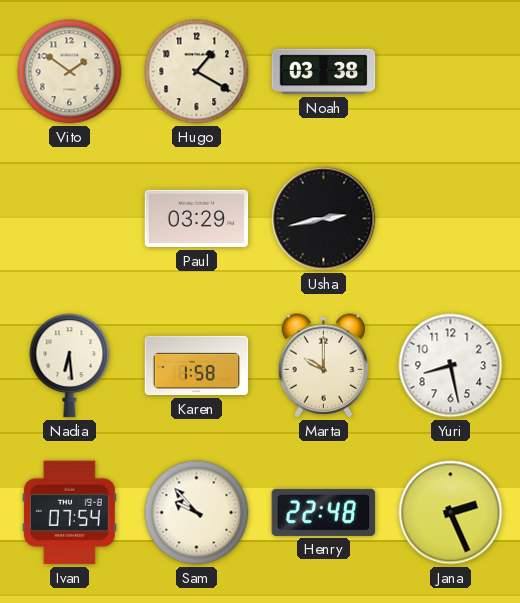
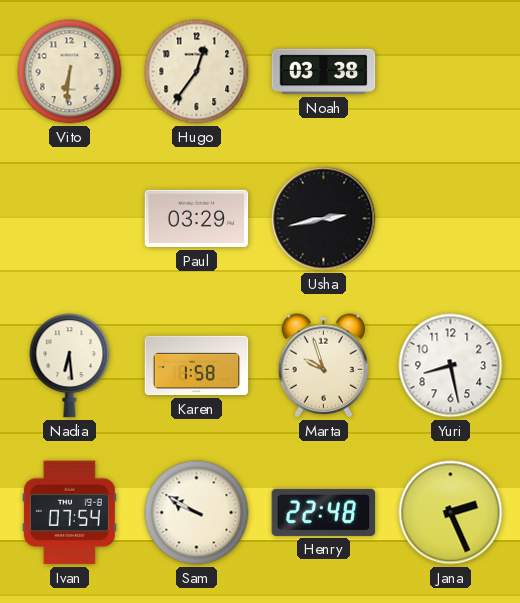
Vito: 1:51 -> 6:31 (70, 72)
Hugo: 1:20 -> 12:36 (197, 72)
Marta: 10:00 -> 9:57 (323, 366)
Sam: 9:53 -> 9:50 (197, 513)
